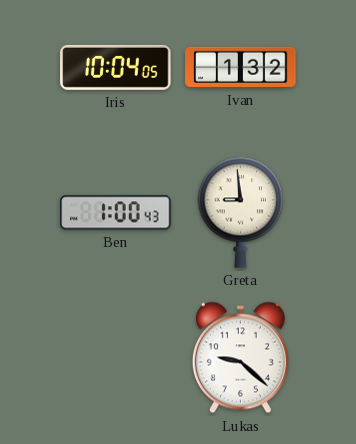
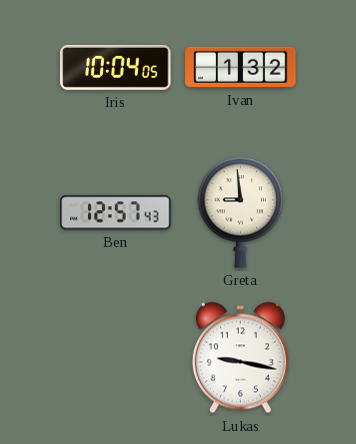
Ben: 1:00 -> 12:57 (116, 213)
Lukas: 9:22 -> 9:17 (240, 358)
